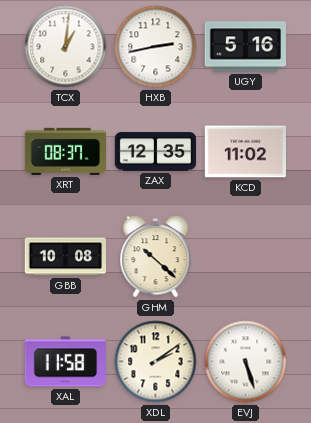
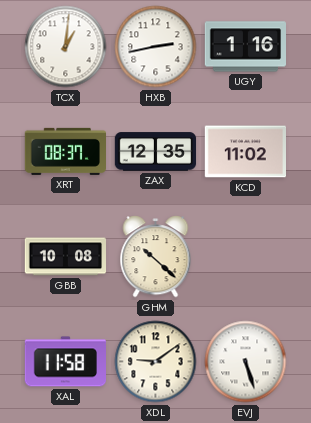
UGY: 5:16 -> 1:16 (246, 47)
XDL: 2:09 -> 9:09 (156, 362)
